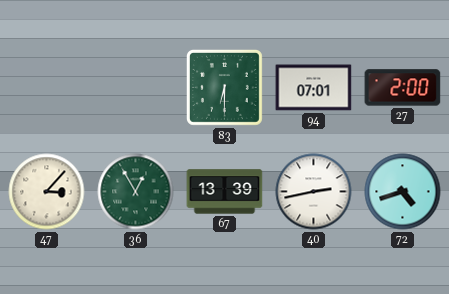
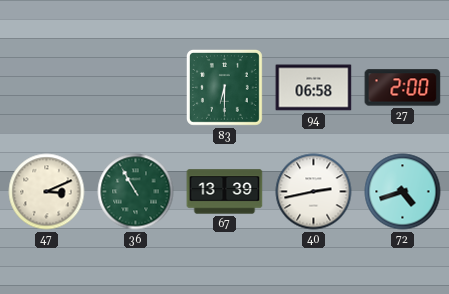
94: 07:01 -> 06:58 (314, 88)
47: 3:07 -> 3:11 (47, 192)
36: 12:55 -> 10:55 (136, 192)
